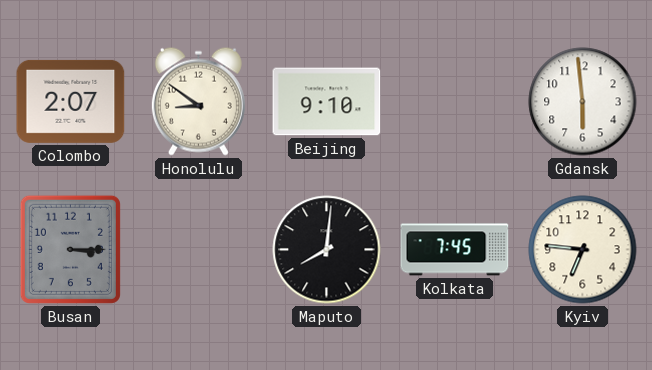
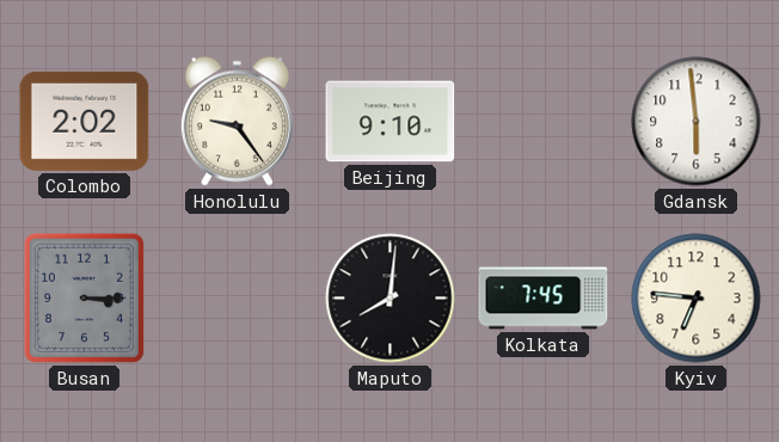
Colombo: 2:07 -> 2:02 (85, 121)
Honolulu: 8:51 -> 9:24 (237, 121)
